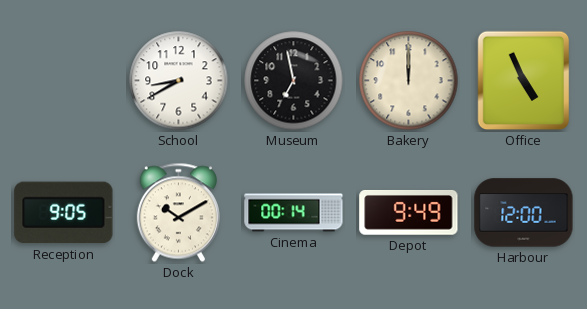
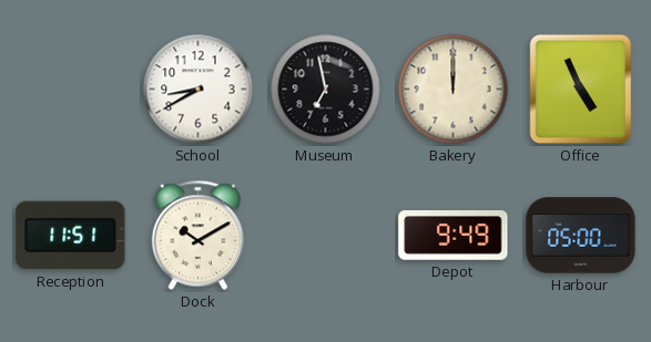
Reception: 9:05 -> 11:51 (71, 236)
Cinema: 00:14 -> none (294, 213)
Harbour: 12:00 -> 05:00 (581, 236)
